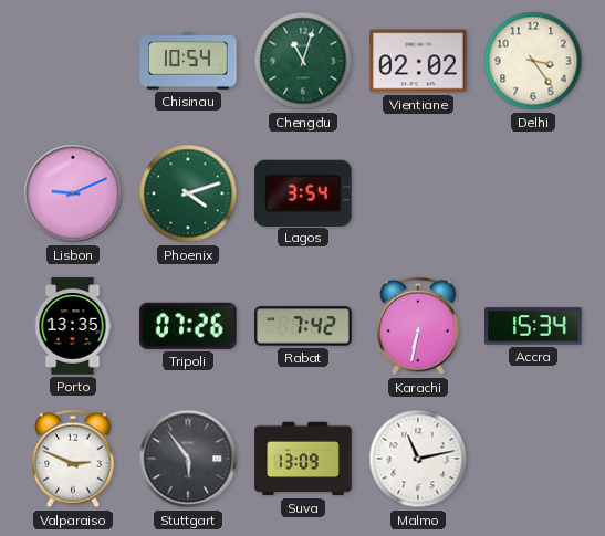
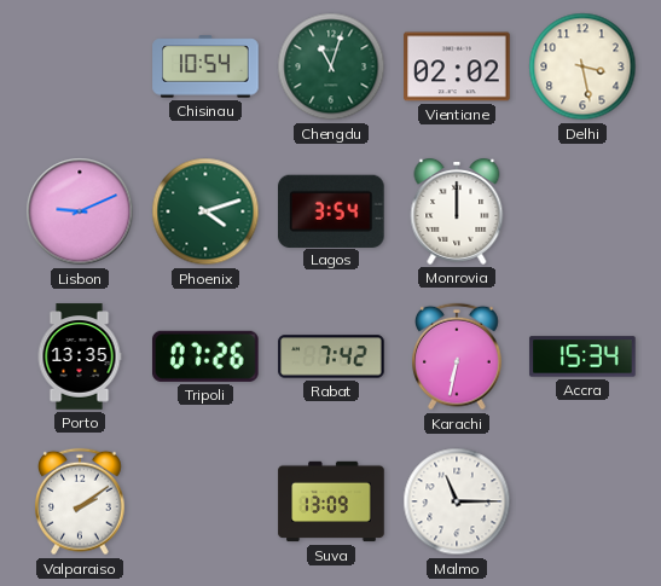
Delhi: 3:24 -> 3:28 (582, 66)
Monrovia: none -> 12:00 (457, 211)
Valparaiso: 2:49 -> 2:09 (81, 501)
Stuttgart: 5:54 -> none (188, 459)
Malmo: 11:13 -> 11:15 (457, 501)
